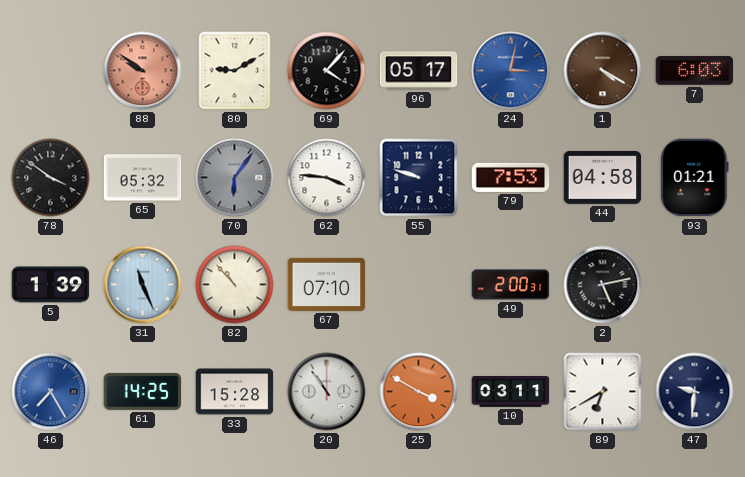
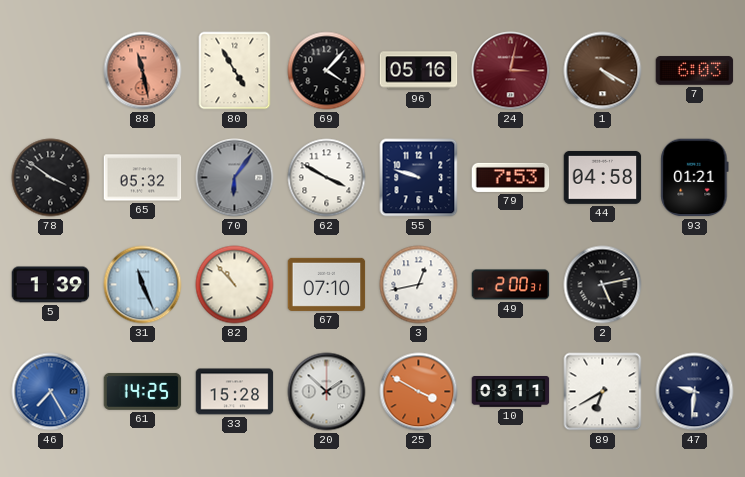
88: 9:51 -> 11:28 (143, 71)
80: 9:10 -> 4:55 (235, 71)
96: 05:17 -> 05:16 (419, 71)
24 dial: blue -> burgundy (511, 71)
62: 3:46 -> 3:50 (327, 178)
3: none -> 12:43 (419, 285)
20: 10:54 -> 1:52 (327, 392)
